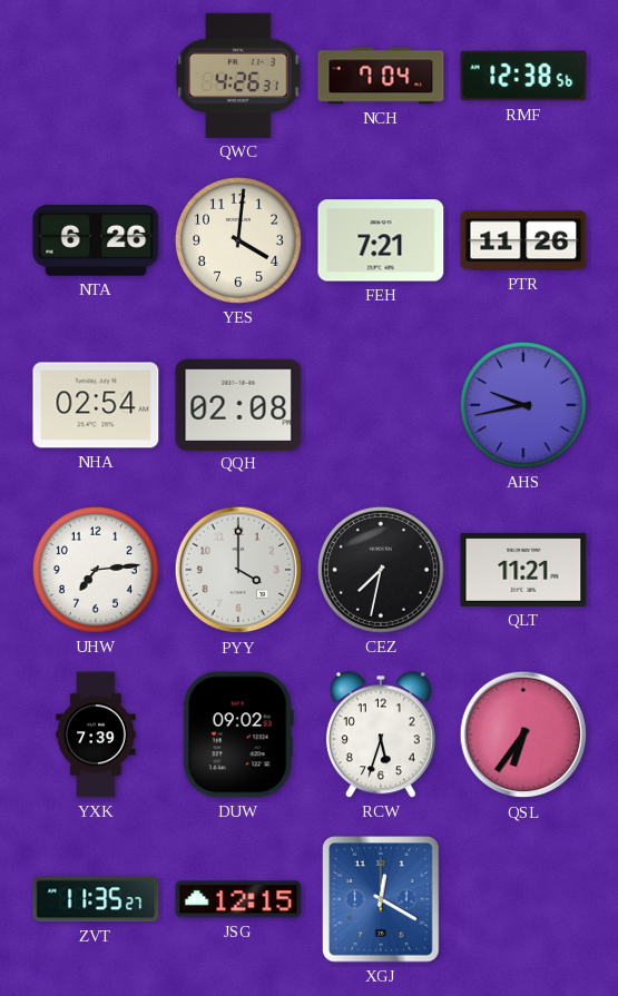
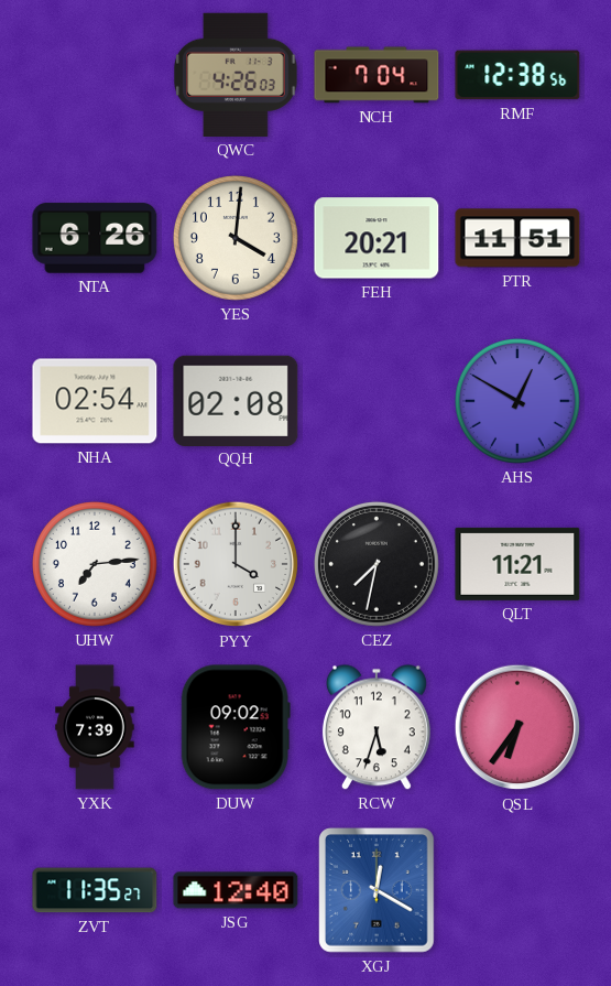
QWC: 4:26:31 -> 4:26:03 (236, 75)
FEH: 7:21 -> 20:21 (377, 238)
PTR: 11:26 -> 11:51 (517, 238)
AHS: 9:43 -> 12:50 (517, 401)
JSG: 12:15 -> 12:40 (236, 890)
